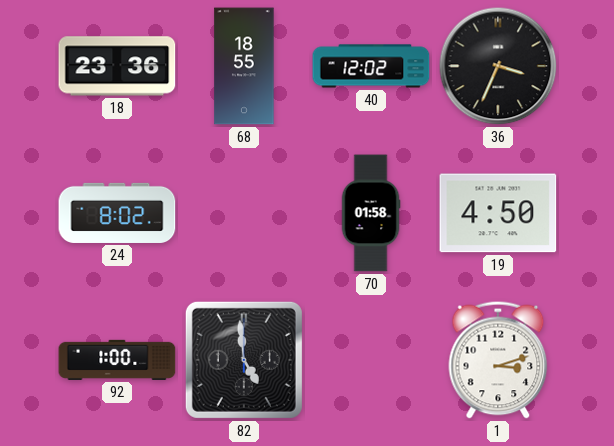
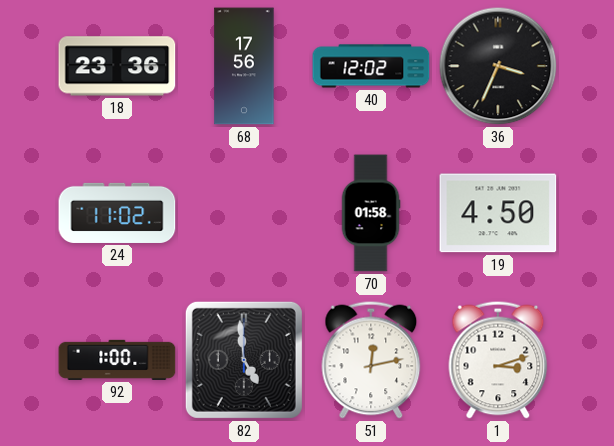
68: 18:55 -> 17:56 (244, 66)
24: 8:02 -> 11:02 (117, 213)
51: none -> 12:13 (371, 360)
